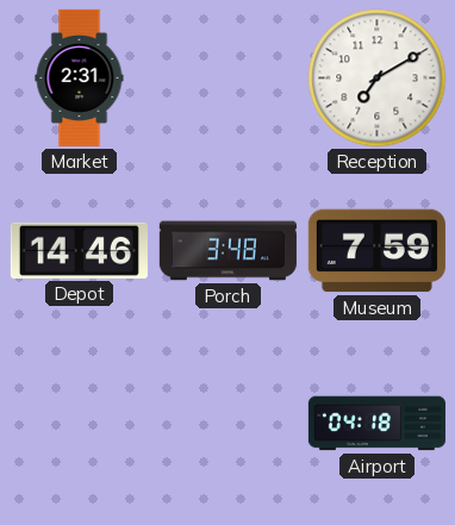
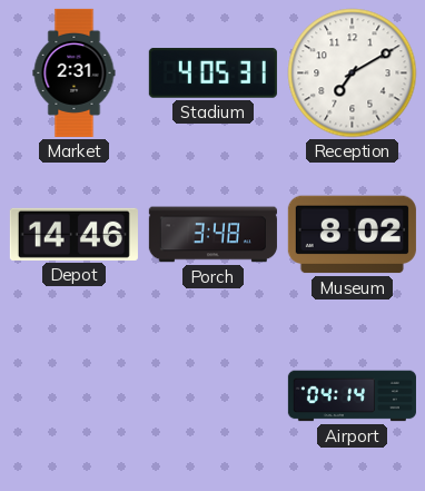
Stadium: none -> 4:05 (212, 73)
Museum: 7:59 -> 8:02 (352, 235)
Airport: 04:18 -> 04:14 (352, 396)
